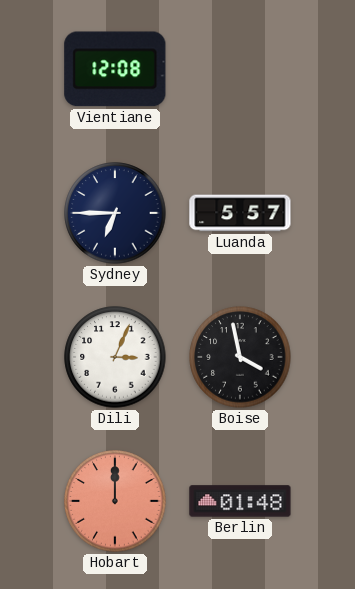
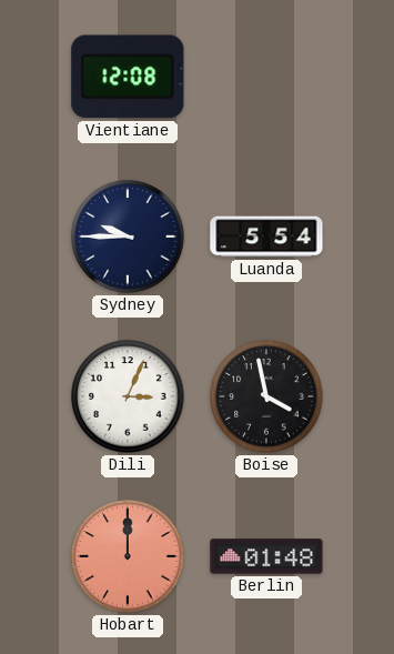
Sydney: 6:45 -> 9:45 (128, 237)
Luanda: 5:57 -> 5:54 (266, 237)
